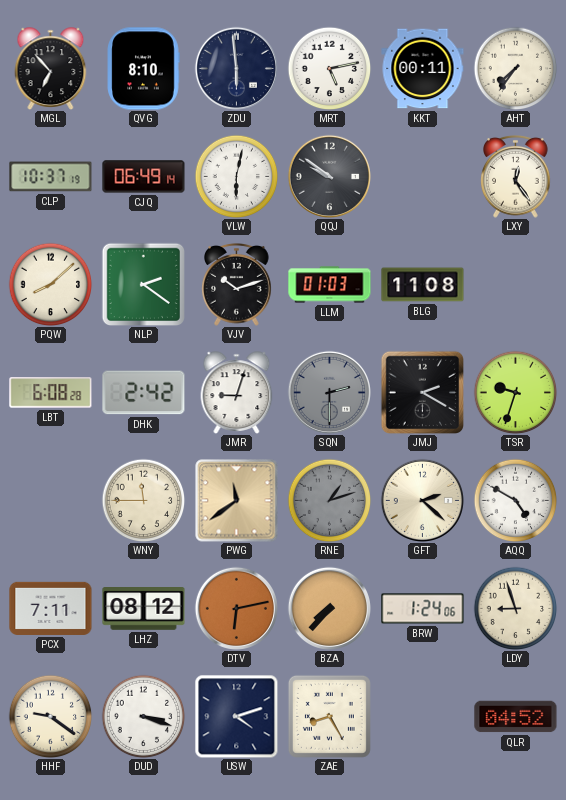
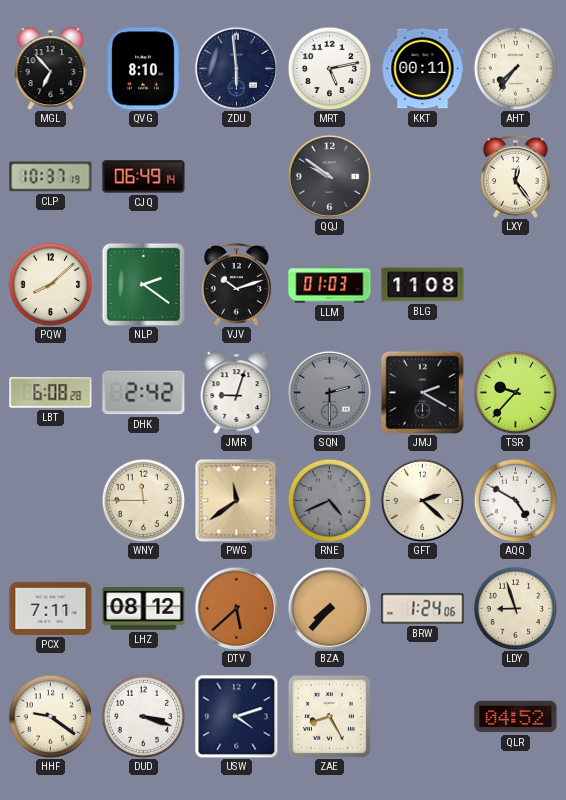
VLW: 6:02 -> none (236, 176)
TSR: 9:33 -> 9:37 (515, 392)
RNE: 1:12 -> 4:41 (329, 500)
DTV: 6:13 -> 5:38 (236, 608)
